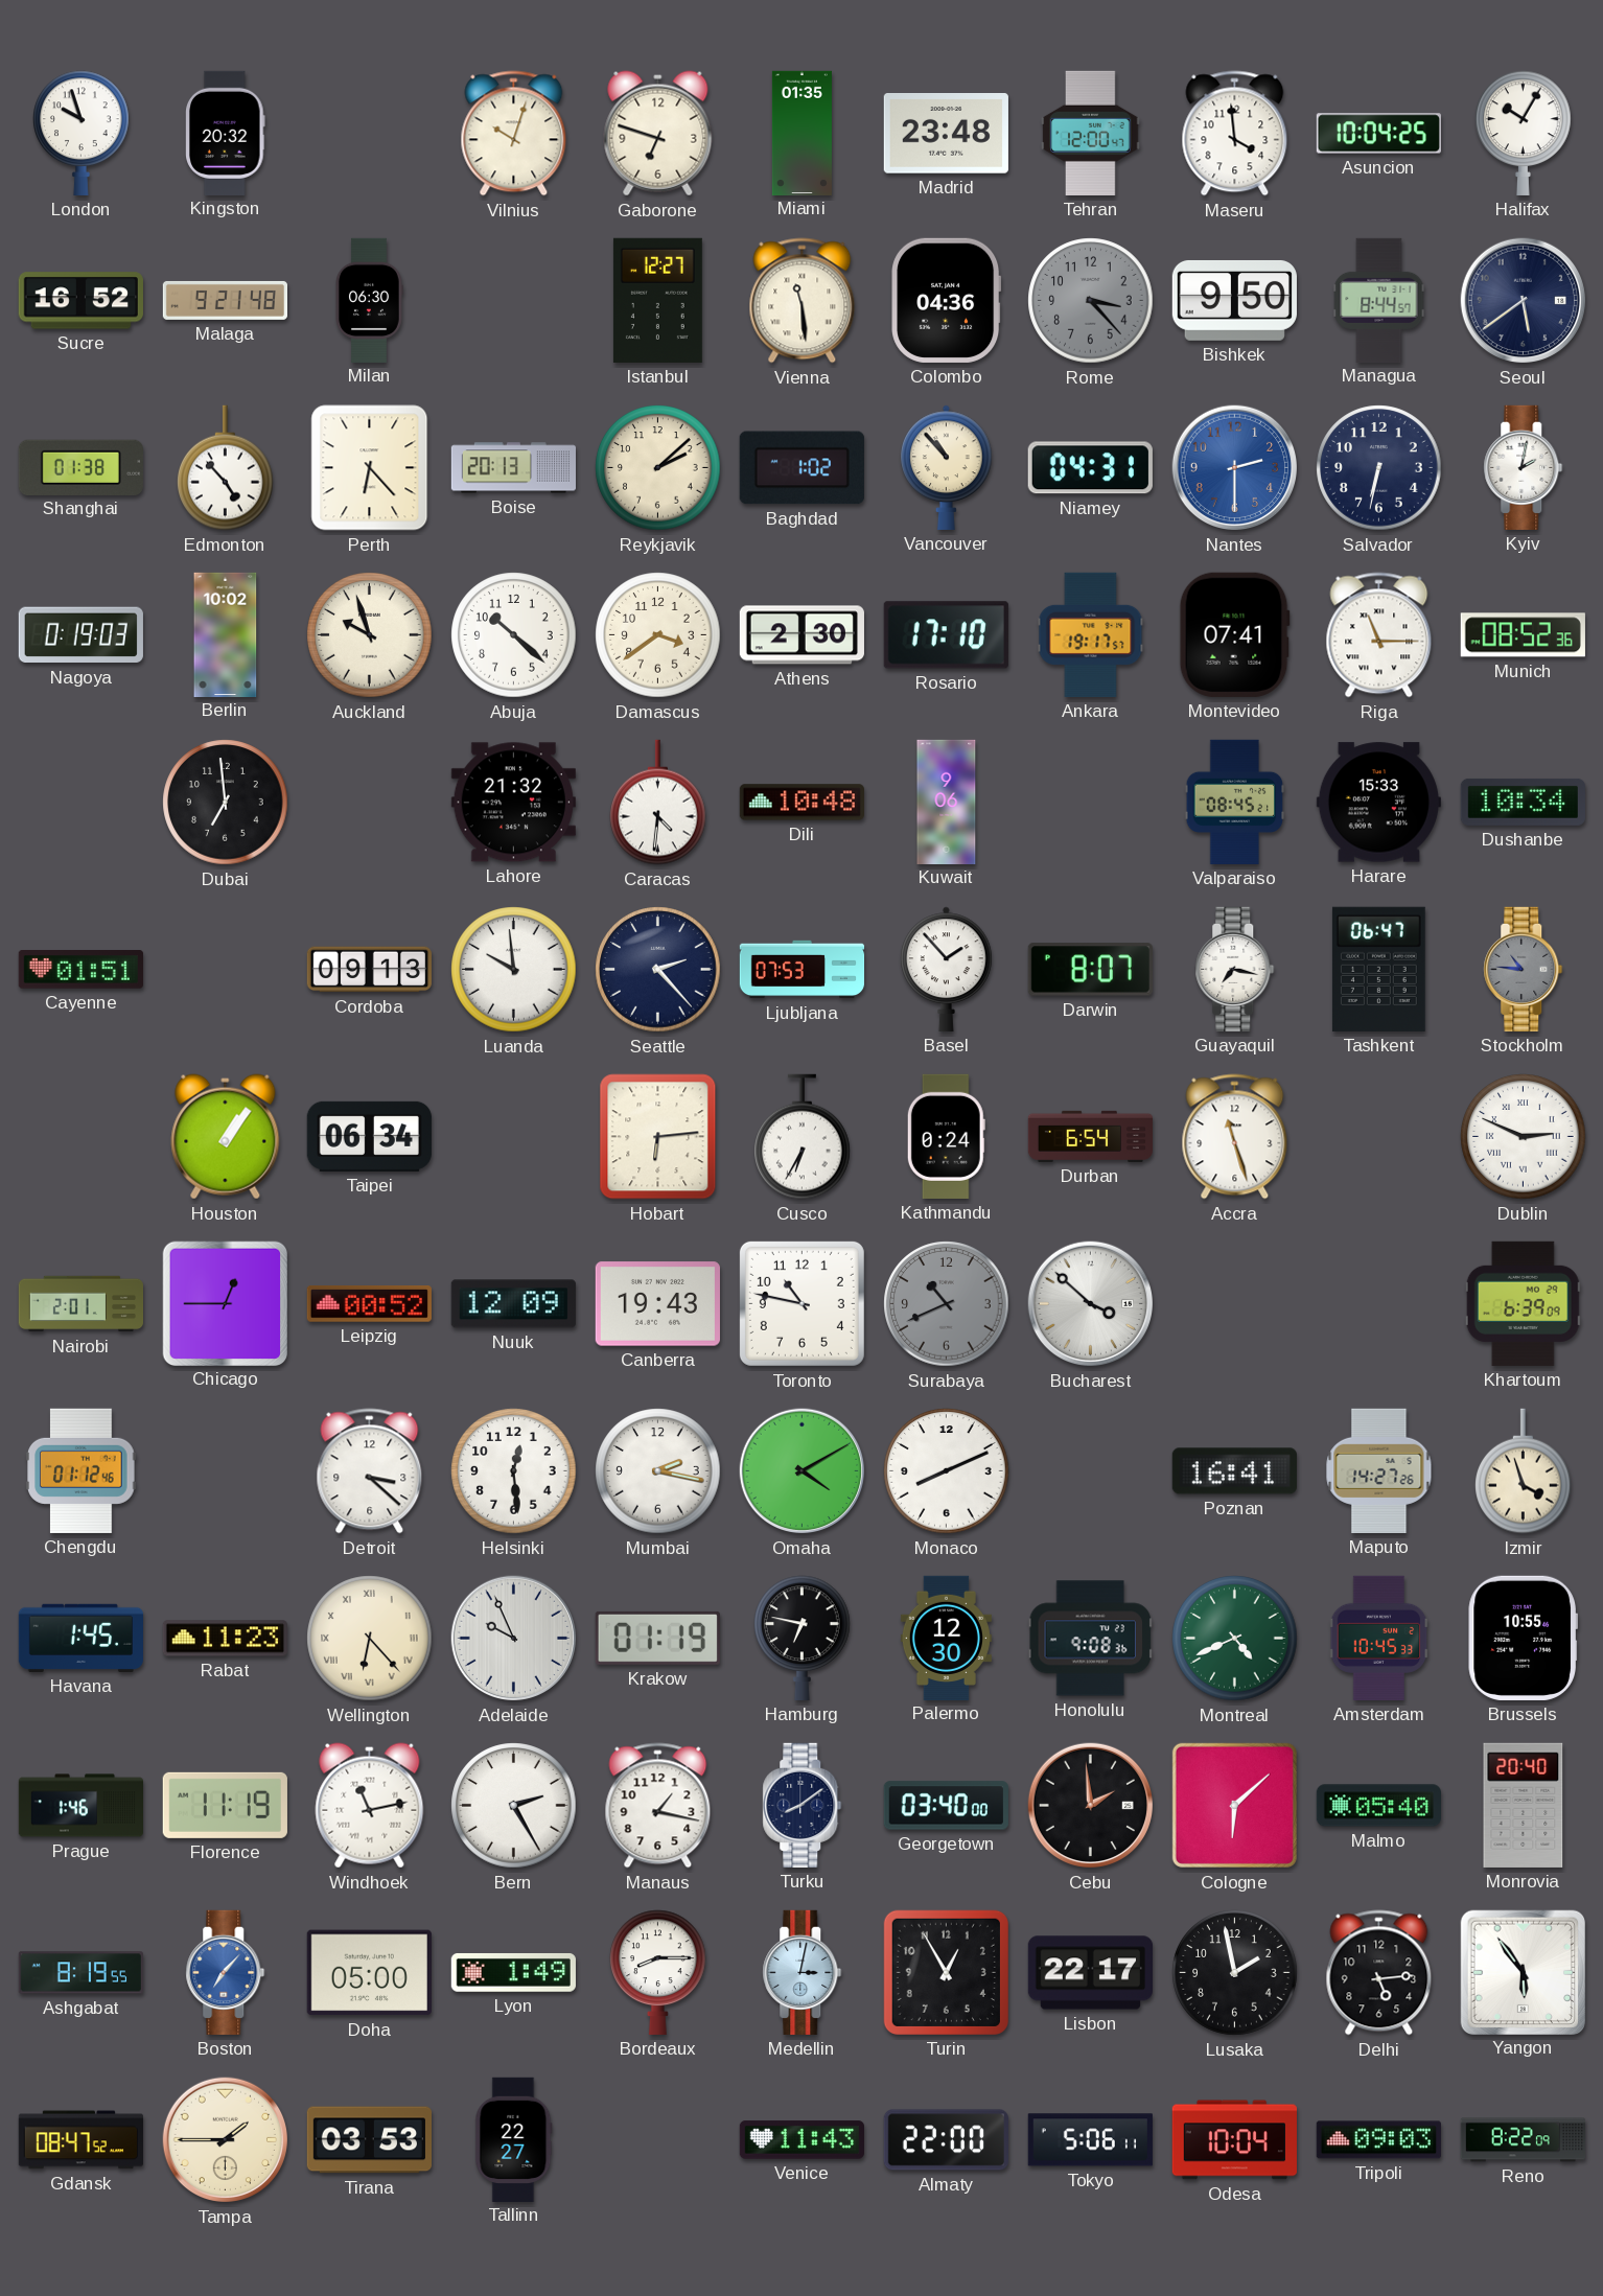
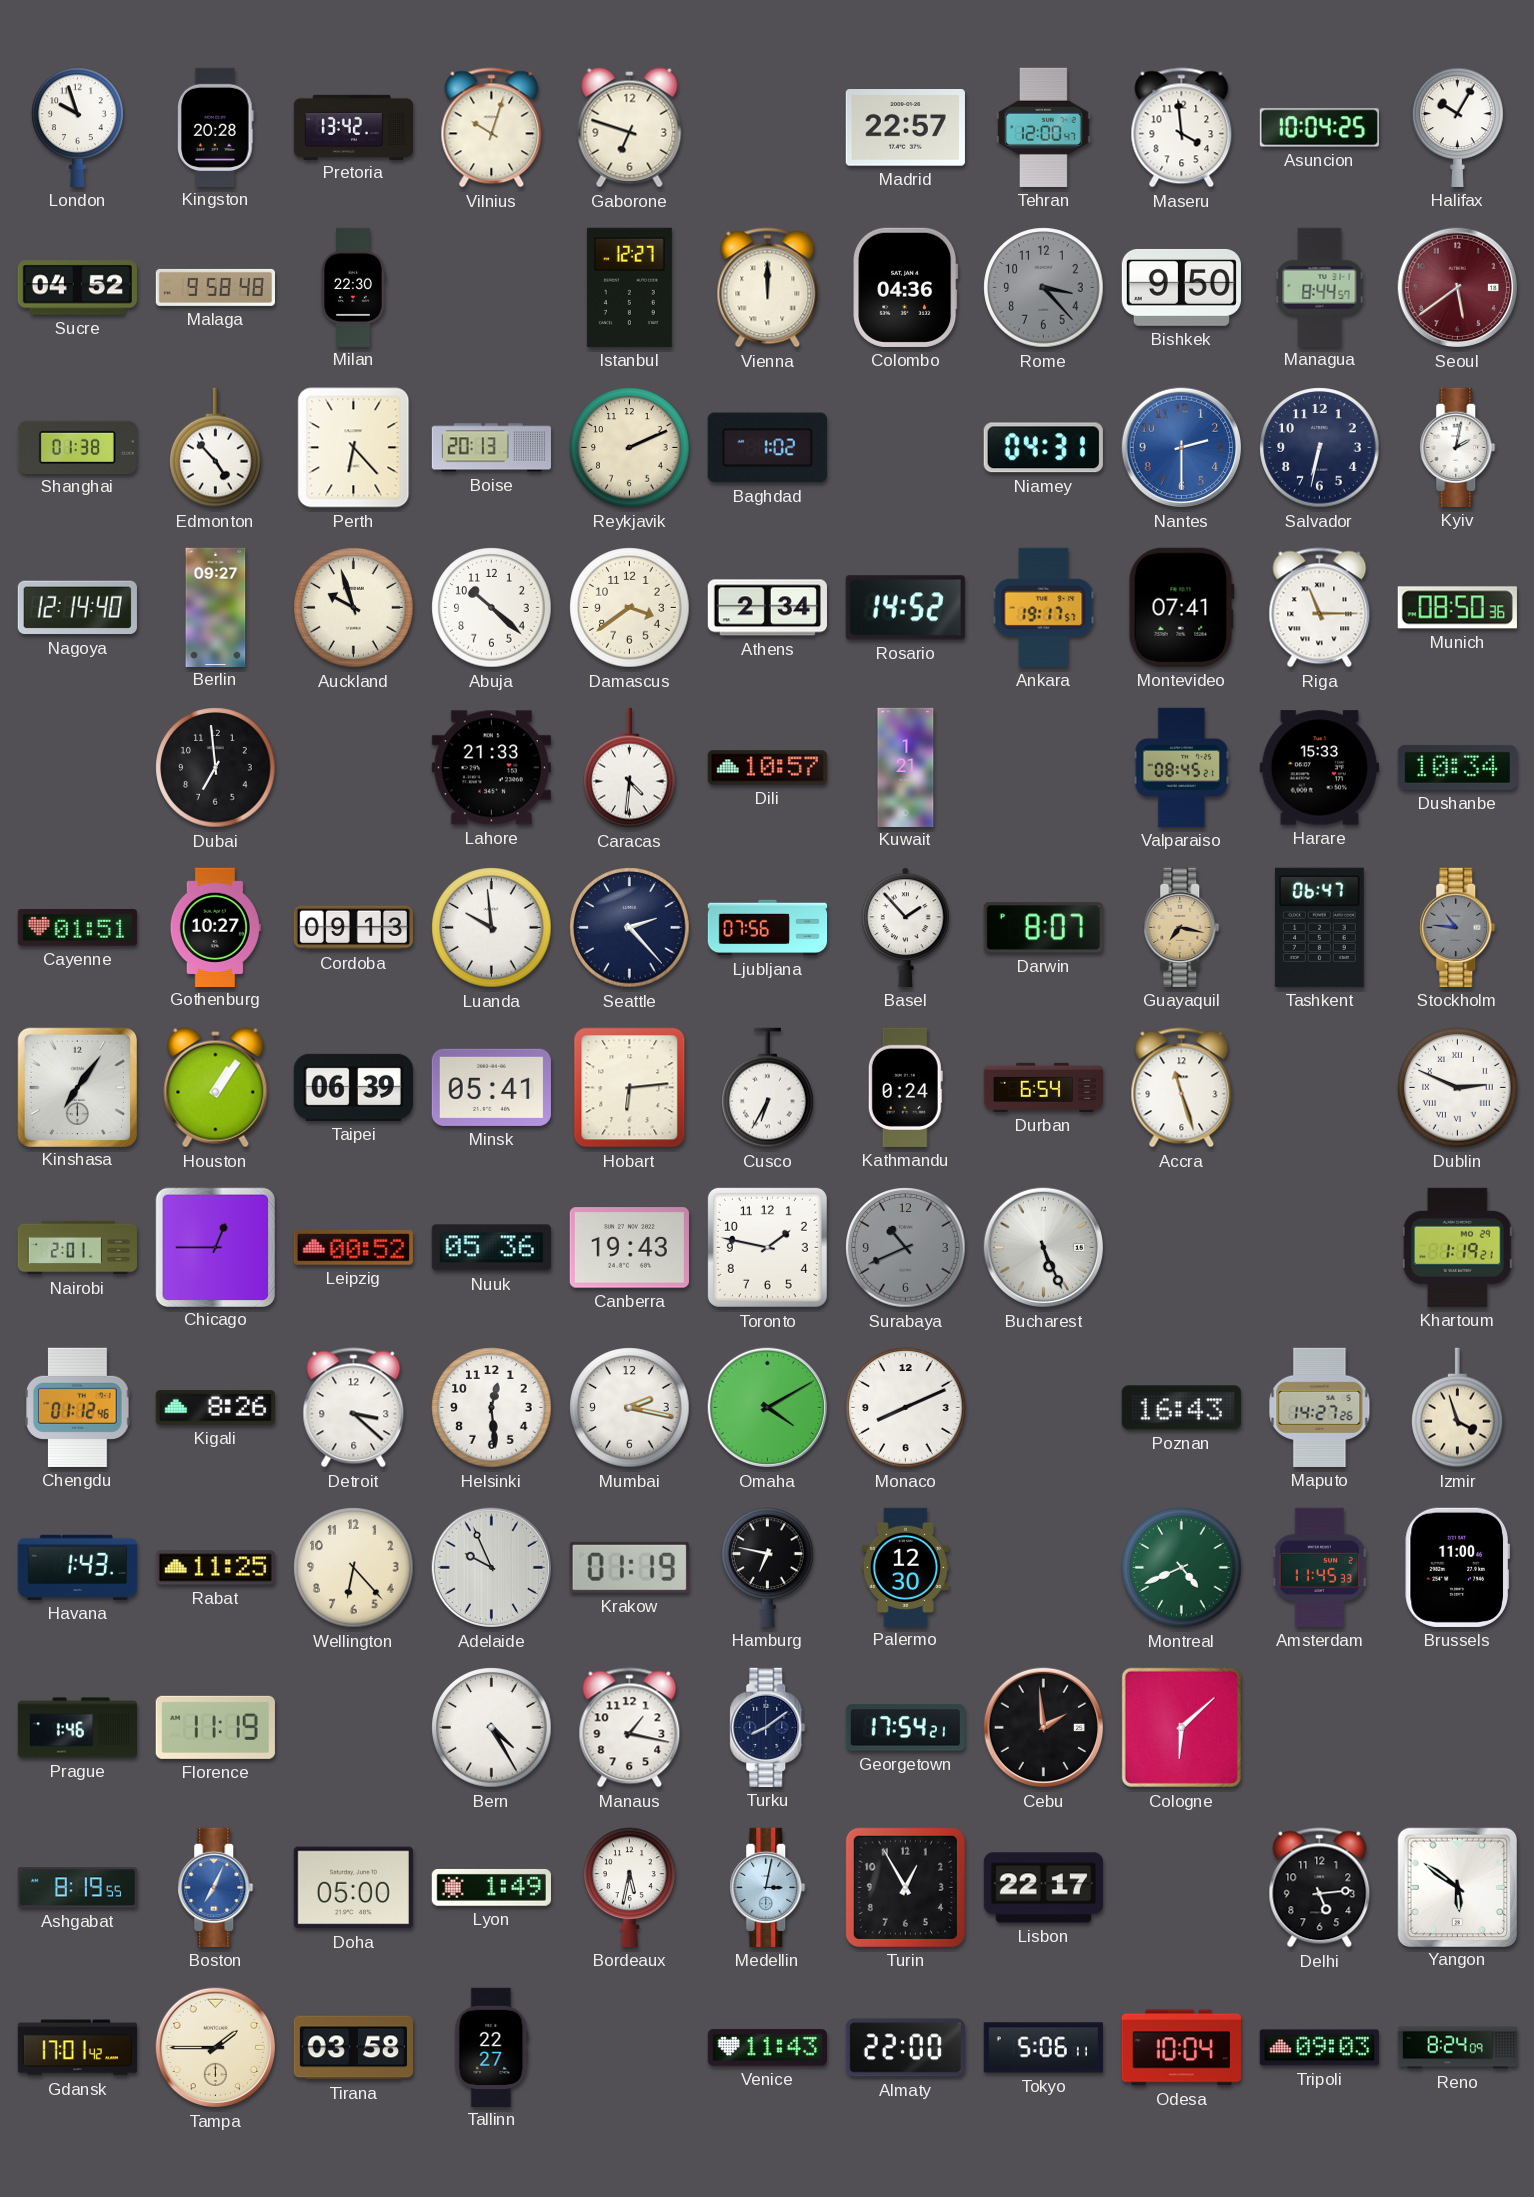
Kingston: 20:32 -> 20:28 (216, 127)
Pretoria: none -> 13:42 (353, 127)
Miami: 01:35 -> none (801, 133)
Madrid: 23:48 -> 22:57 (905, 128)
Sucre: 16:52 -> 04:52 (77, 288)
Malaga: 9:21 -> 9:58 (215, 287)
Milan: 06:30 -> 22:30 (353, 287)
Vienna: 11:29 -> 12:00 (768, 288)
Seoul dial: navy -> burgundy (1458, 288)
Reykjavik: 2:08 -> 2:11 (630, 448)
Vancouver: 10:53 -> none (947, 467)
Nagoya: 0:19 -> 12:14 (77, 608)
Berlin: 10:02 -> 09:27 (216, 607)
Athens: 2:30 -> 2:34 (767, 608)
Rosario: 17:10 -> 14:52 (905, 608)
Munich: 08:52 -> 08:50 (1457, 608)
Lahore: 21:32 -> 21:33 (491, 768)
Dili: 10:48 -> 10:57 (767, 768)
Kuwait: 9:06 -> 1:21 (906, 767)
Gothenburg: none -> 10:27 (215, 927)
Ljubljana: 07:53 -> 07:56 (768, 928)
Guayaquil dial: white -> champagne (1182, 927)
Kinshasa: none -> 7:06 (77, 1087)
Taipei: 06:34 -> 06:39 (353, 1087)
Minsk: none -> 05:41 (491, 1087)
Nuuk: 12:09 -> 05:36 (491, 1248)
Toronto: 10:47 -> 1:47 (767, 1247)
Bucharest: 3:52 -> 5:26 (1044, 1248)
Khartoum: 6:39 -> 1:19 (1457, 1247)
Kigali: none -> 8:26 (215, 1408)
Poznan: 16:41 -> 16:43 (1181, 1408)
Havana: 1:45 -> 1:43 (77, 1567)
Rabat: 11:23 -> 11:25 (215, 1568)
Wellington numerals: Roman -> Arabic (354, 1568)
Honolulu: 9:08 -> none (1090, 1639)
Amsterdam: 10:45 -> 11:45 (1320, 1567)
Brussels: 10:55 -> 11:00 (1457, 1567)
Windhoek: 11:13 -> none (370, 1806)
Bern: 2:25 -> 4:25 (492, 1728)
Georgetown: 03:40 -> 17:54 (905, 1728)
Malmo: 05:40 -> none (1378, 1806)
Monrovia: 20:40 -> none (1524, 1805)
Boston: 7:07 -> 7:04 (216, 1887)
Bordeaux: 8:15 -> 5:32 (630, 1887)
Lusaka: 1:58 -> none (1235, 1973)
Yangon: 5:54 -> 5:51 (1457, 1887)
Gdansk: 08:47 -> 17:01 (77, 2048)
Tirana: 03:53 -> 03:58 (353, 2048)
Reno: 8:22 -> 8:24 (1457, 2048)
